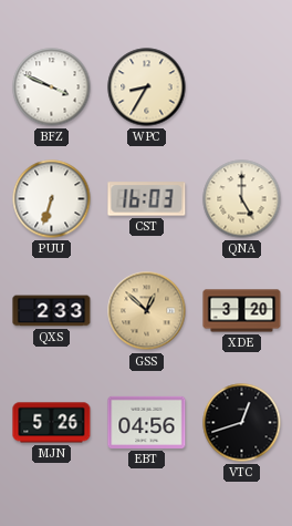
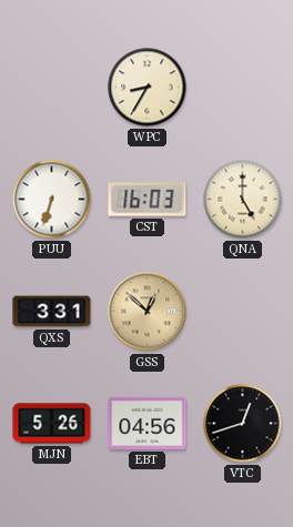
BFZ: 3:49 -> none (52, 87)
QXS: 2:33 -> 3:31 (52, 312)
XDE: 3:20 -> none (242, 311)
